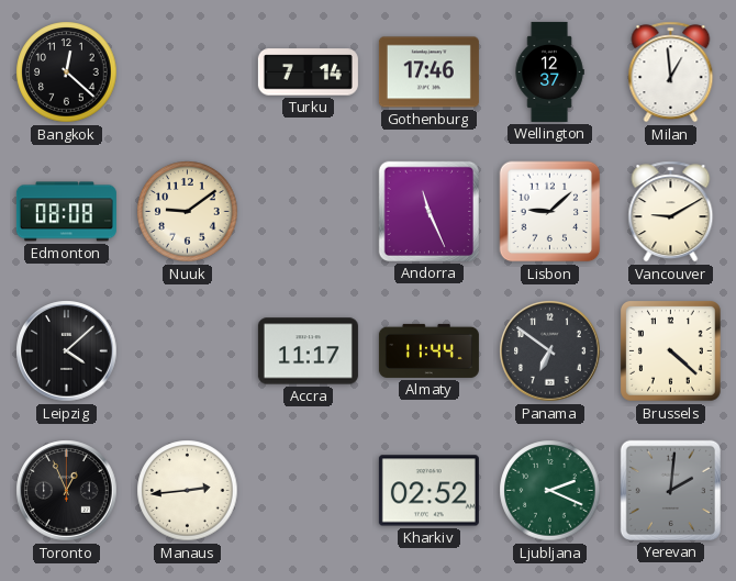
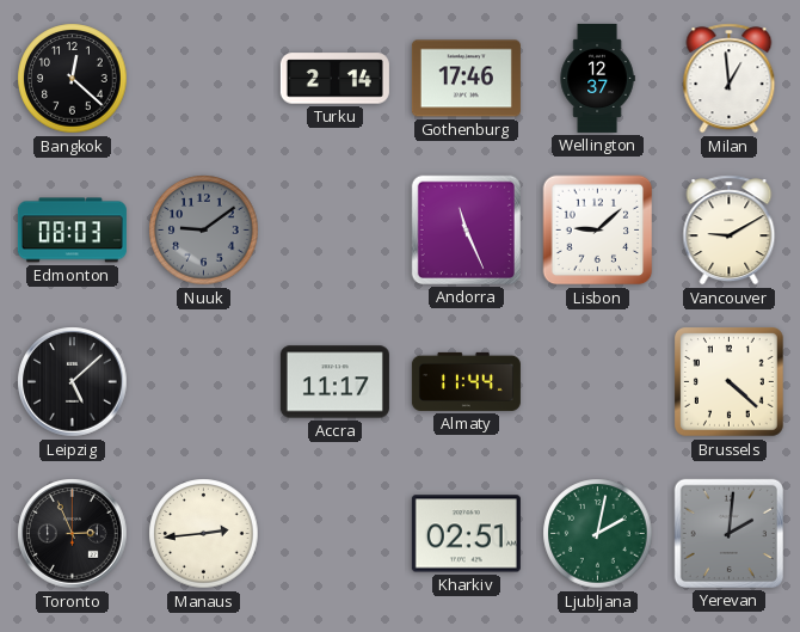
Turku: 7:14 -> 2:14 (334, 79)
Edmonton: 08:08 -> 08:03 (72, 231)
Nuuk dial: cream -> grey (204, 231)
Leipzig: 4:08 -> 5:08 (73, 382)
Panama: 6:51 -> none (550, 351)
Toronto: 12:56 -> 2:56 (73, 534)
Kharkiv: 02:52 -> 02:51 (466, 534)
Ljubljana: 2:19 -> 2:02 (598, 534)
